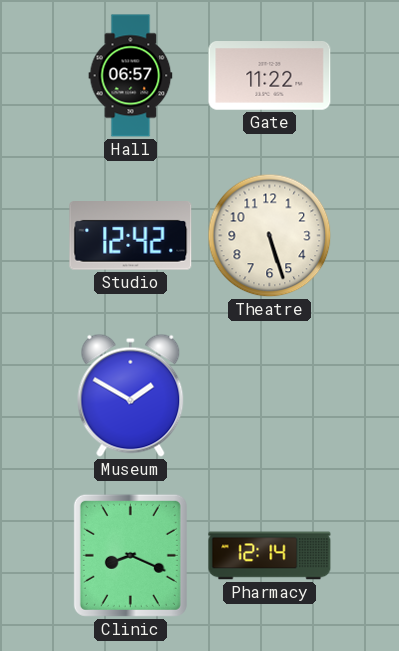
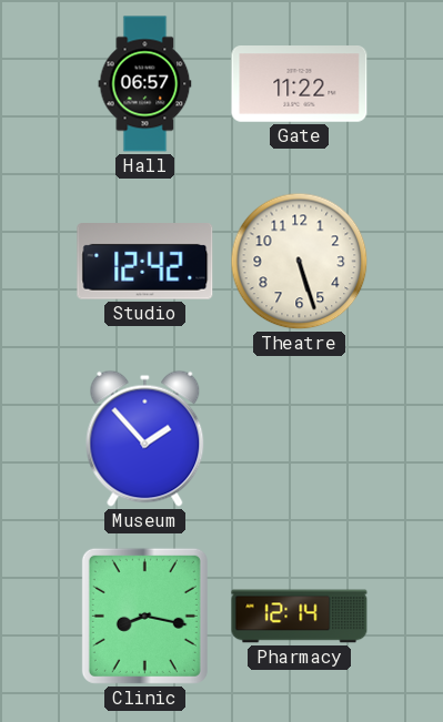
Museum: 1:50 -> 1:53 (145, 438)
Clinic: 8:19 -> 8:17 (144, 616)
